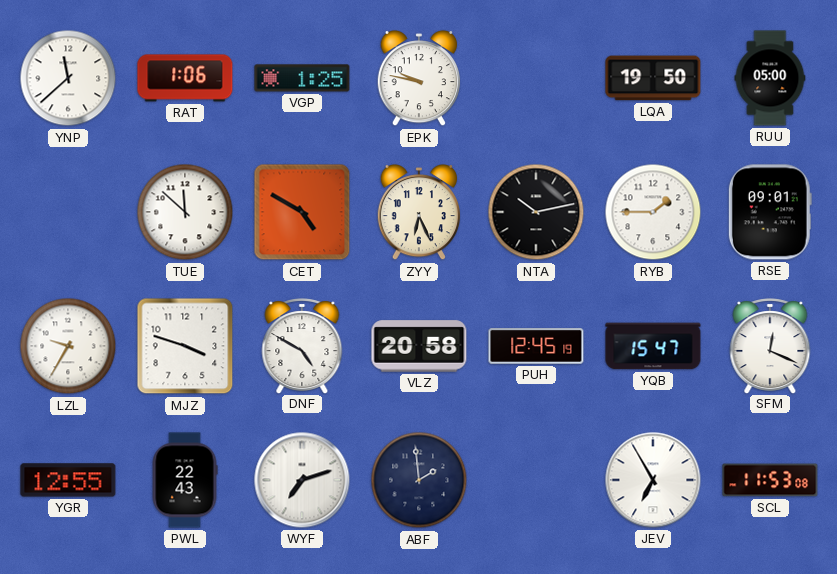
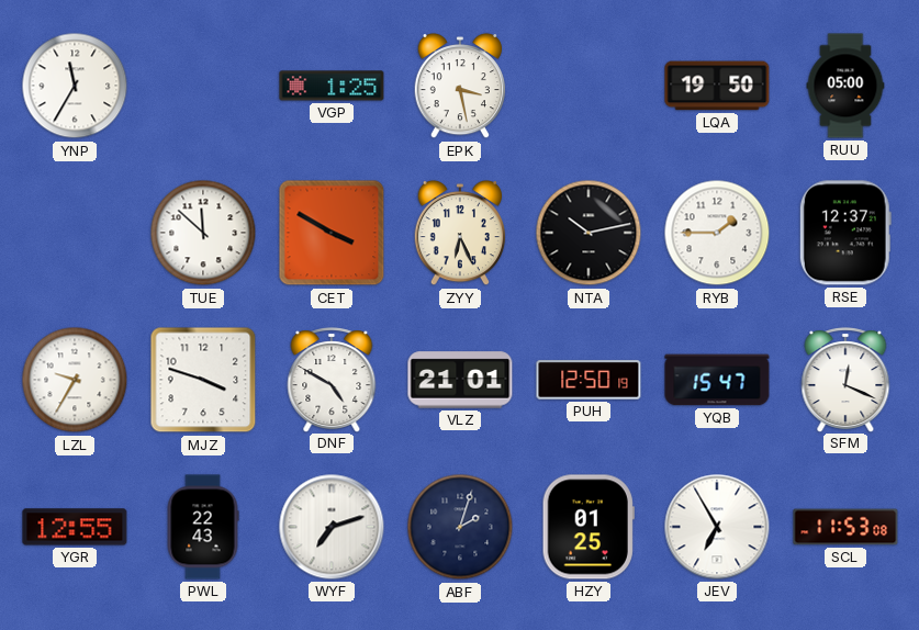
YNP: 11:38 -> 11:35 (75, 86)
RAT: 1:06 -> none (185, 78)
EPK: 9:47 -> 3:28 (459, 86)
CET: 4:50 -> 3:50 (332, 233)
RSE: 09:01 -> 12:37 (845, 233)
VLZ: 20:58 -> 21:01 (460, 380)
PUH: 12:45 -> 12:50 (589, 380)
ABF: 1:59 -> 2:03 (460, 527)
HZY: none -> 01:25 (589, 527)
